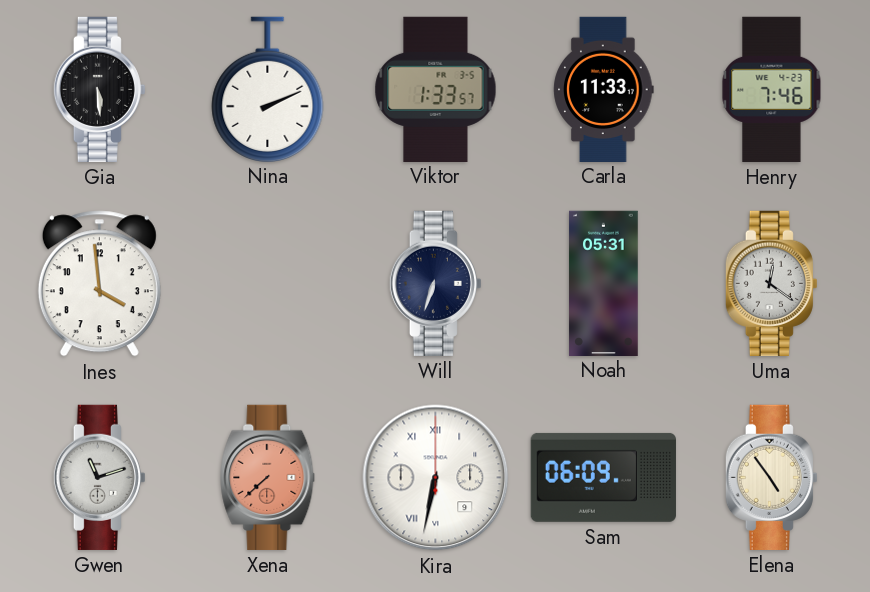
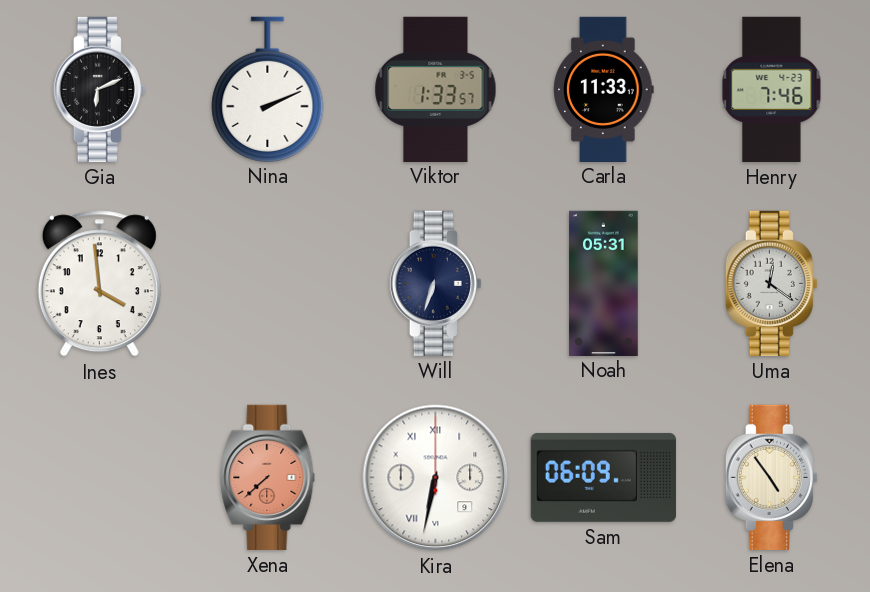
Gia: 5:29 -> 6:11 (99, 89)
Gwen: 11:12 -> none (99, 477)
